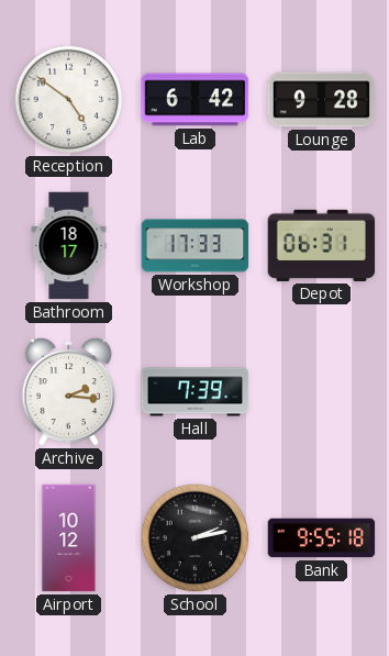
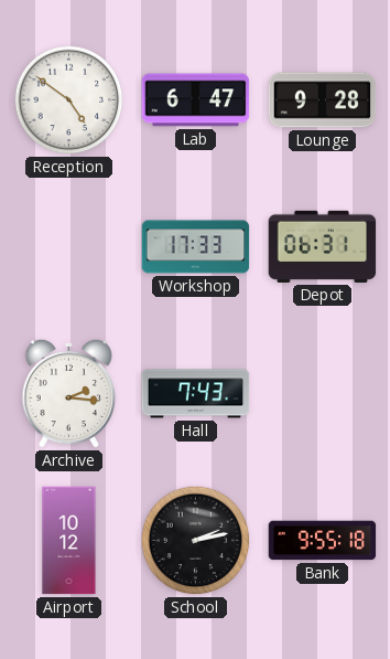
Lab: 6:42 -> 6:47 (196, 100)
Bathroom: 18:17 -> none (69, 246)
Hall: 7:39 -> 7:43 (196, 394)
